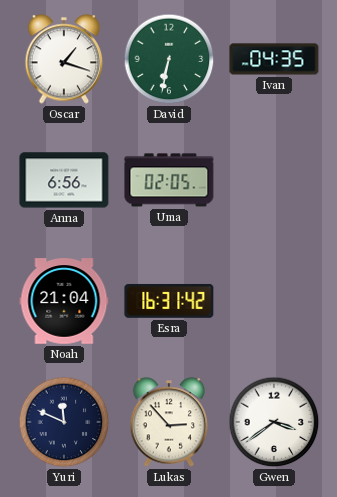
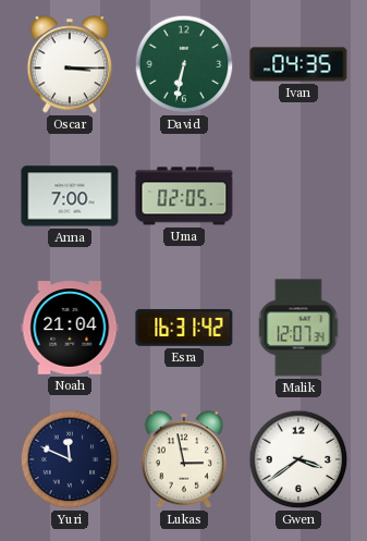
Oscar: 1:18 -> 3:15 (70, 64)
Anna: 6:56 -> 7:00 (70, 196)
Malik: none -> 12:07 (298, 328)
Lukas: 2:53 -> 2:58 (184, 459)
